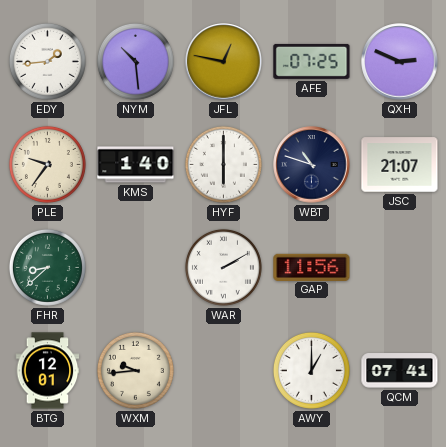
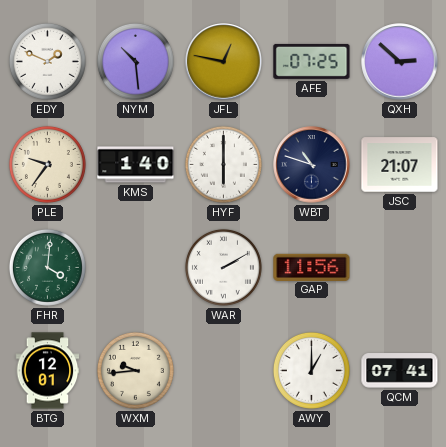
EDY: 1:44 -> 1:49 (47, 61)
QXH: 2:49 -> 2:52 (400, 62)
FHR: 8:38 -> 4:01 (47, 267)
